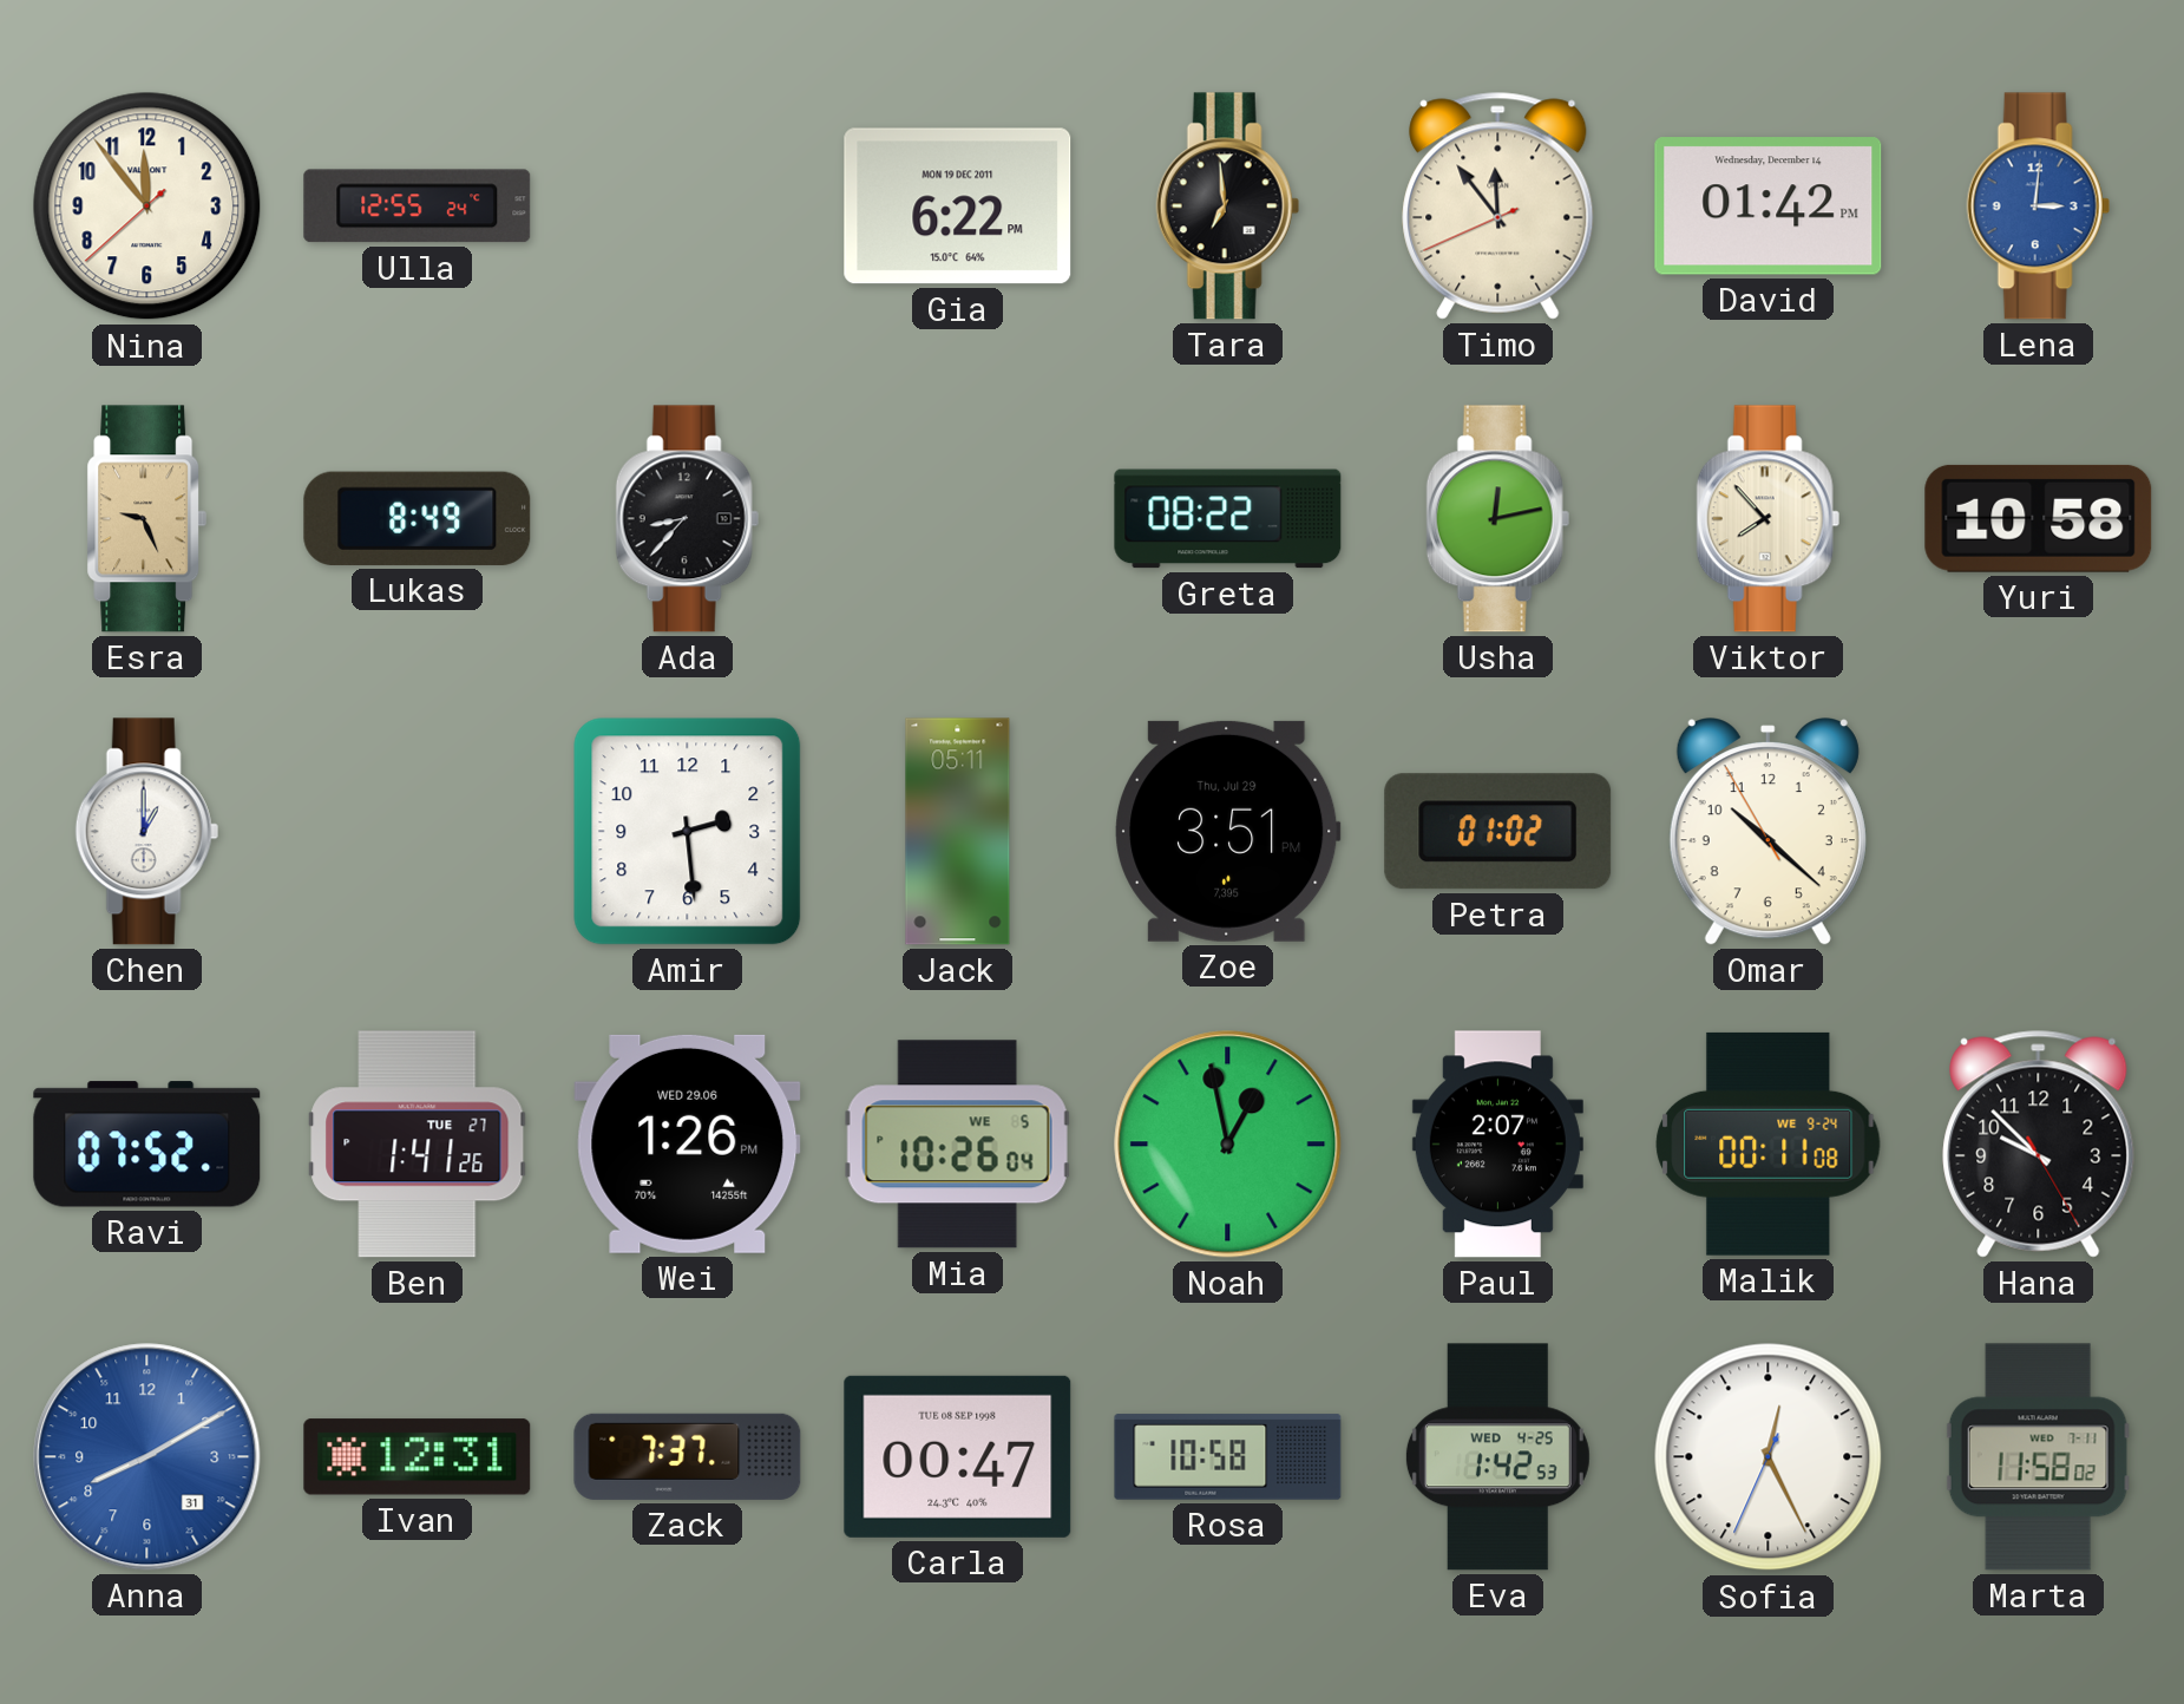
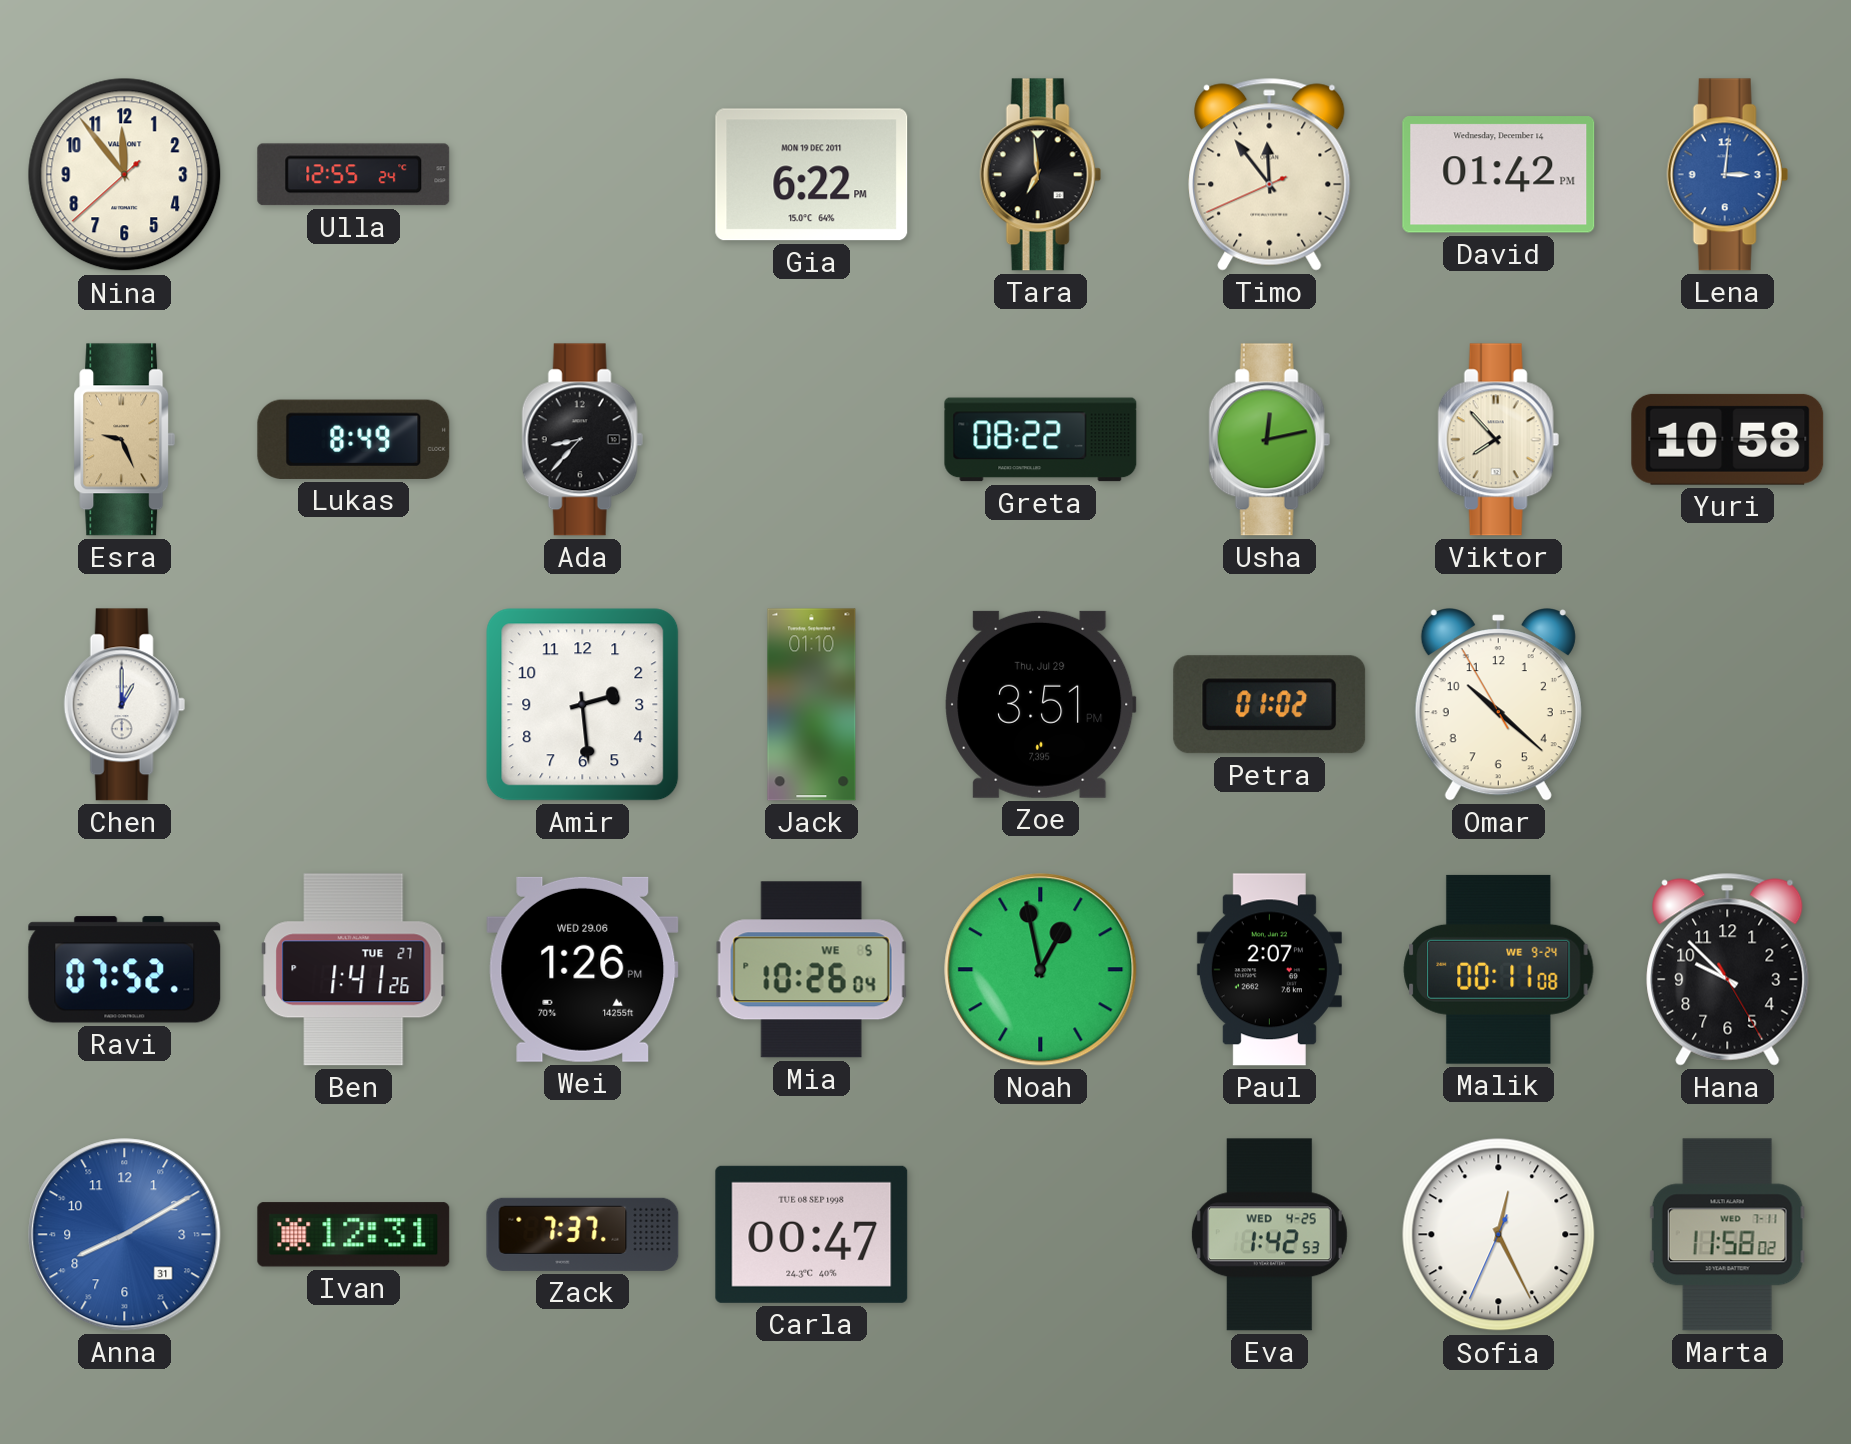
Jack: 05:11 -> 01:10 (812, 705)
Rosa: 10:58 -> none (1228, 1457)
